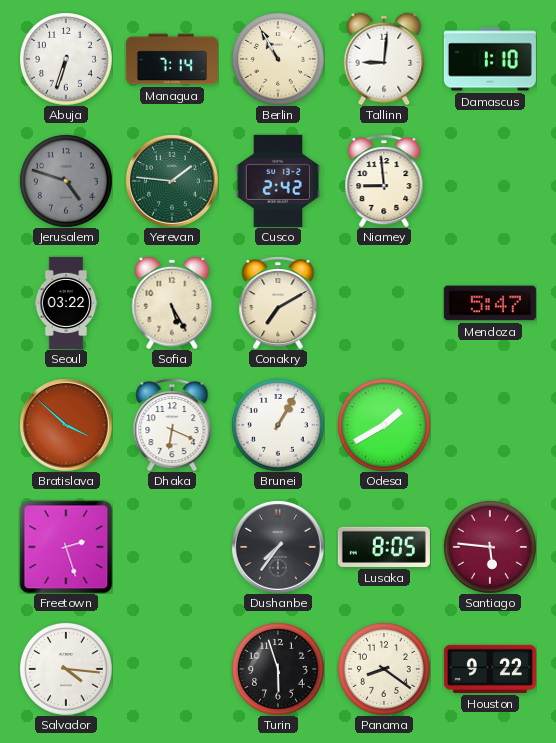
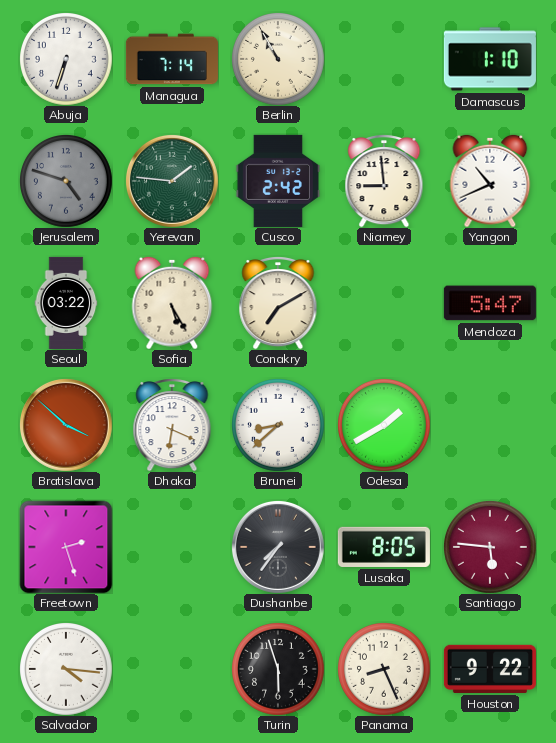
Tallinn: 9:01 -> none (384, 59)
Yangon: none -> 10:41 (490, 181)
Brunei: 1:05 -> 8:38 (278, 425)
Panama: 8:21 -> 8:26 (384, 669)
